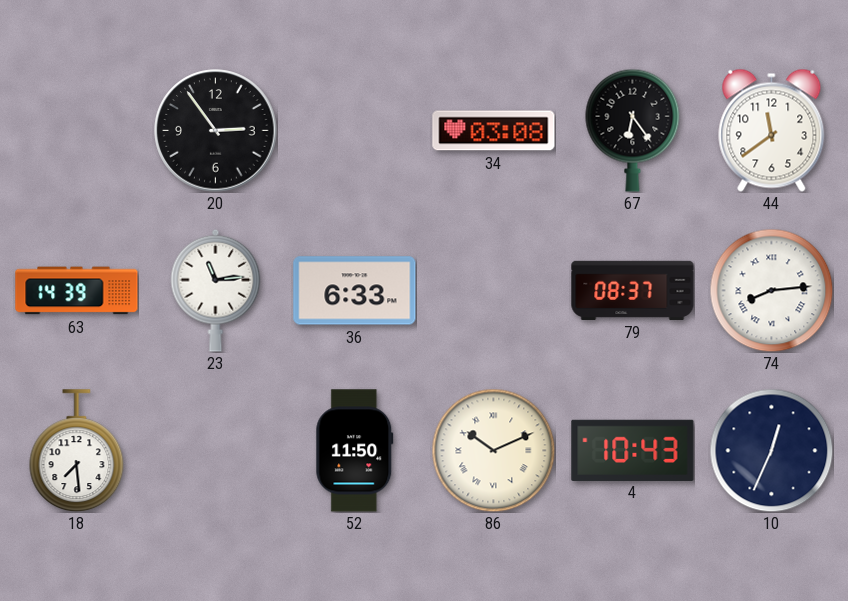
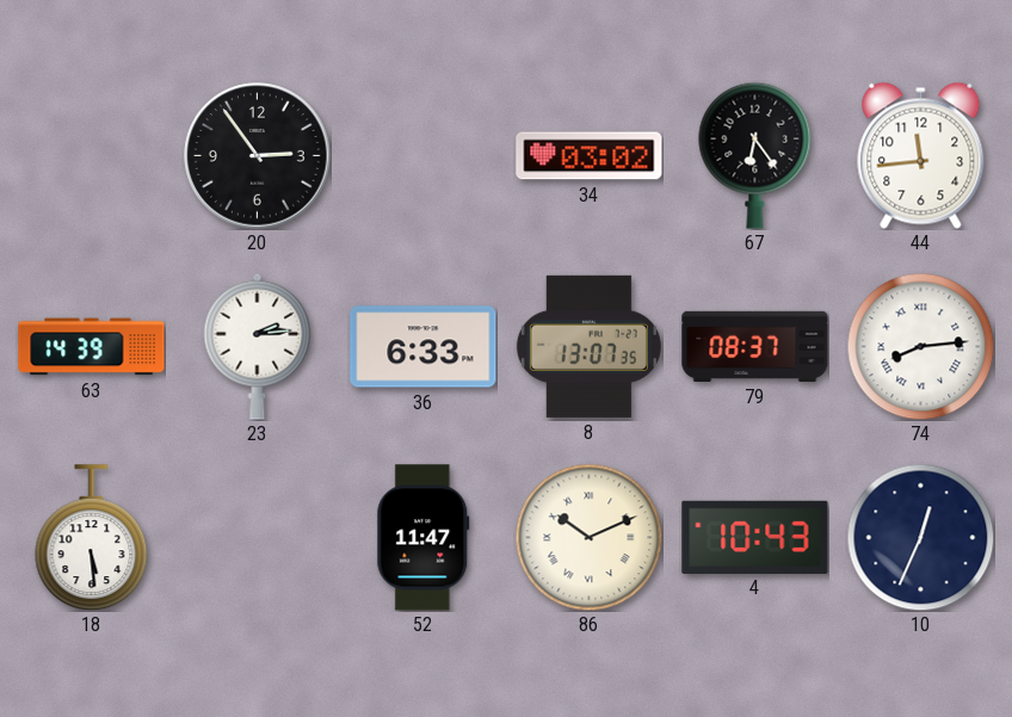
34: 03:08 -> 03:02 (590, 156)
44: 11:39 -> 11:44 (921, 155)
23: 11:14 -> 2:14 (258, 346)
8: none -> 13:07 (588, 346)
18: 7:29 -> 5:29 (92, 538)
52: 11:50 -> 11:47 (424, 538)
